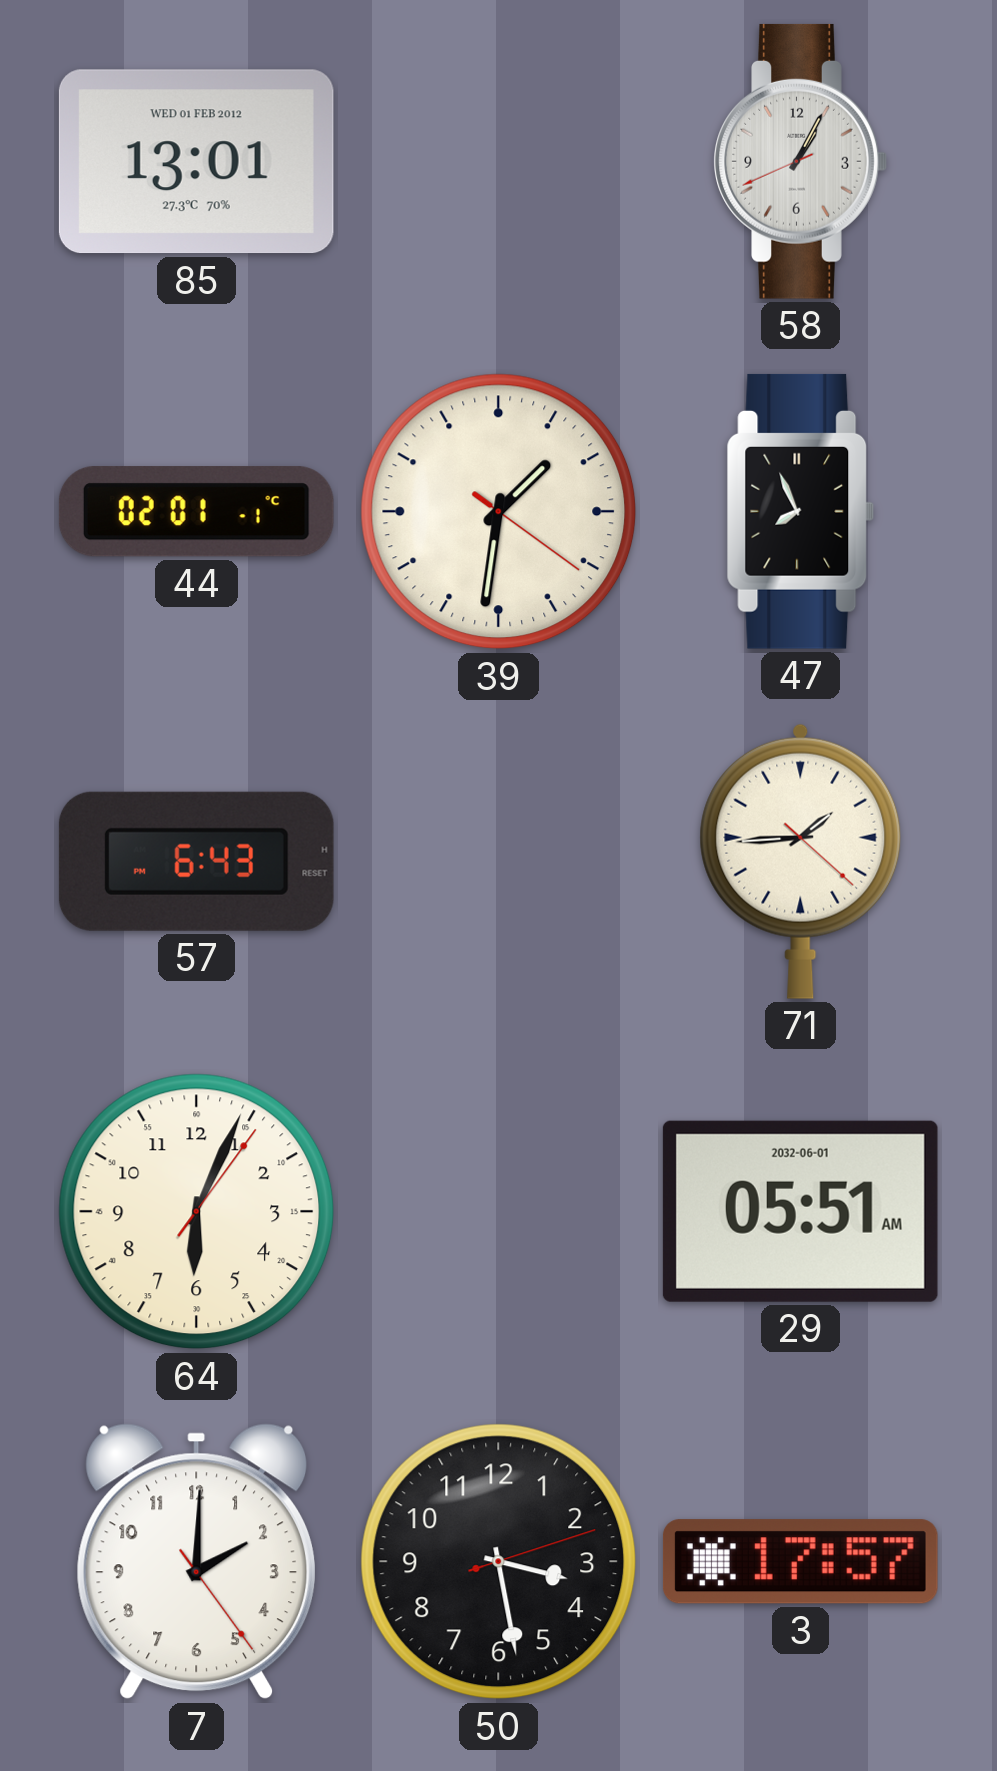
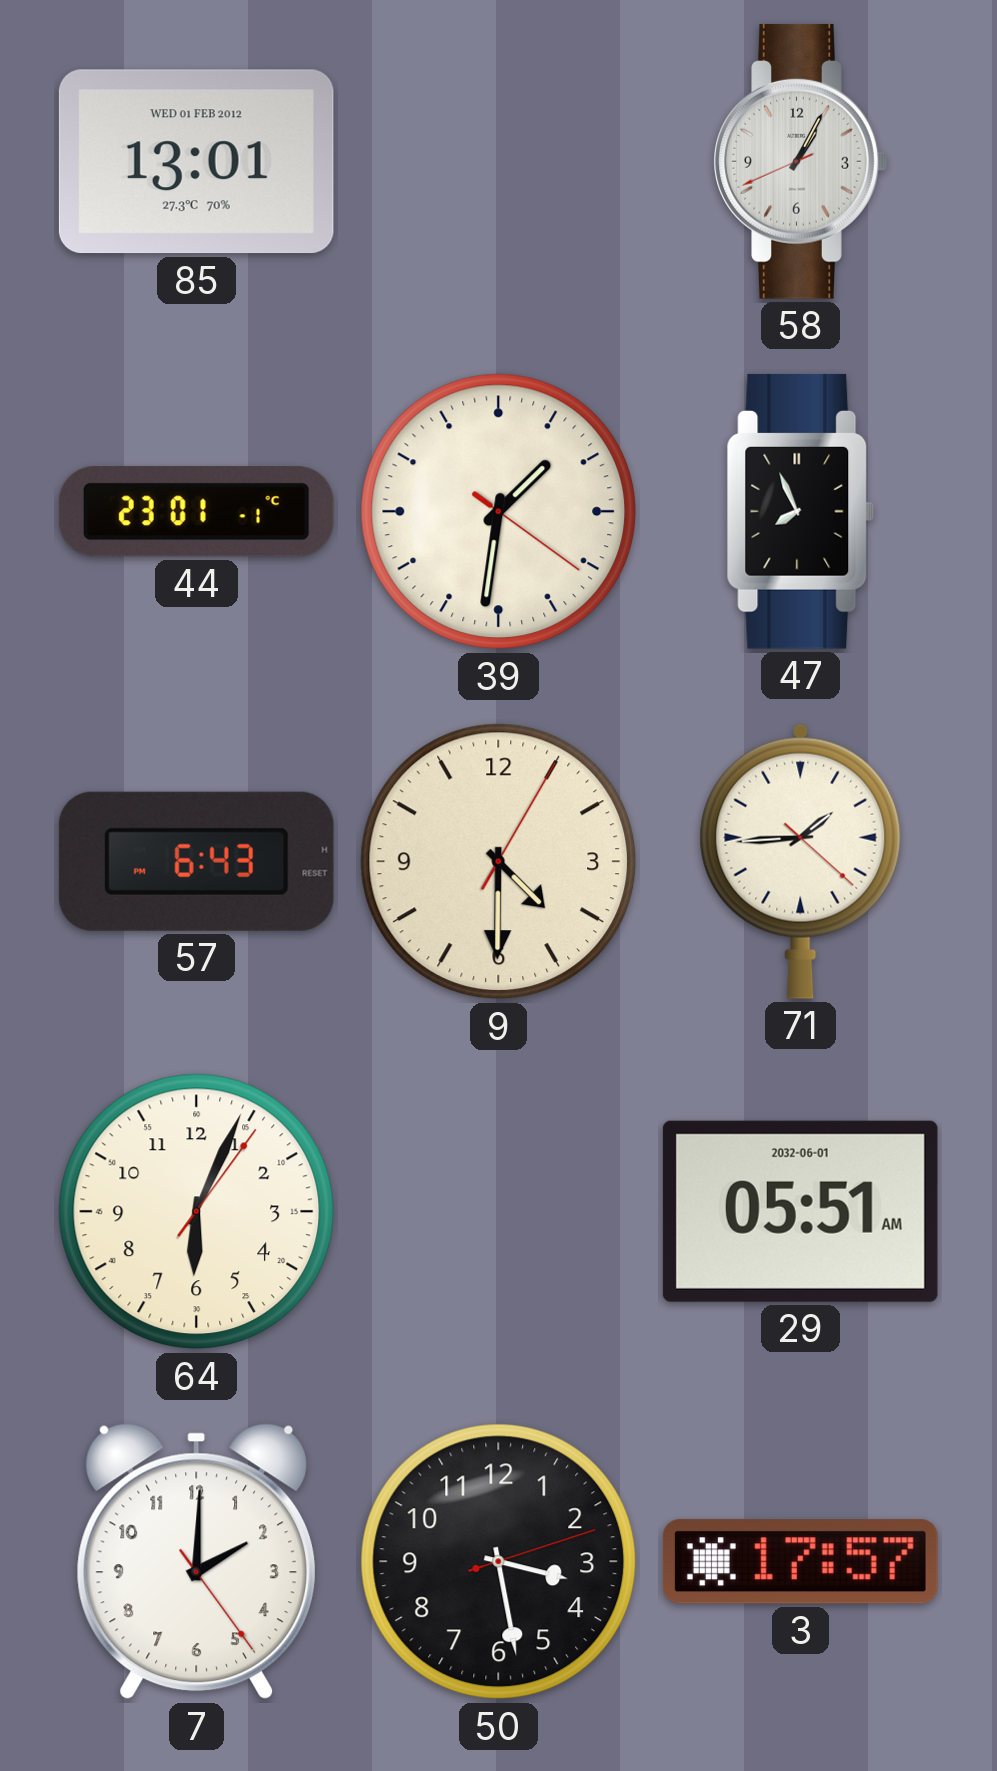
44: 02:01 -> 23:01 (196, 512)
9: none -> 4:30 (499, 862)
